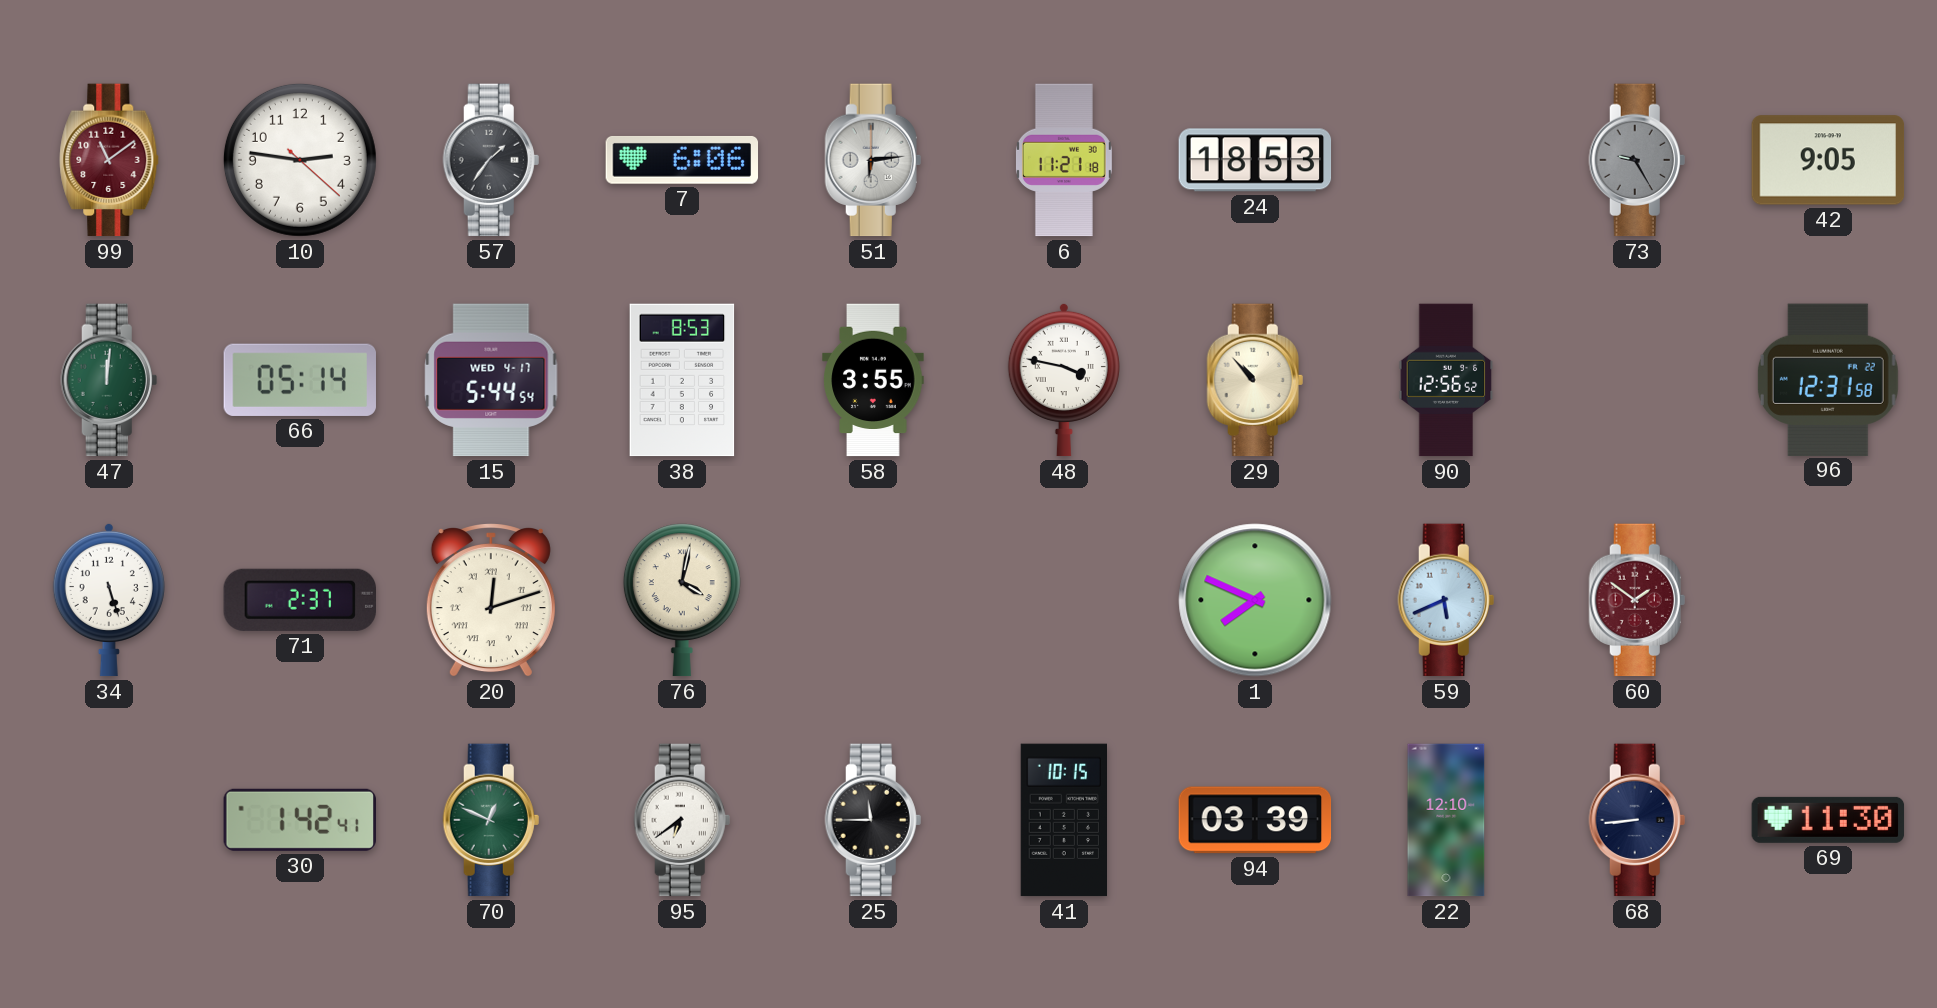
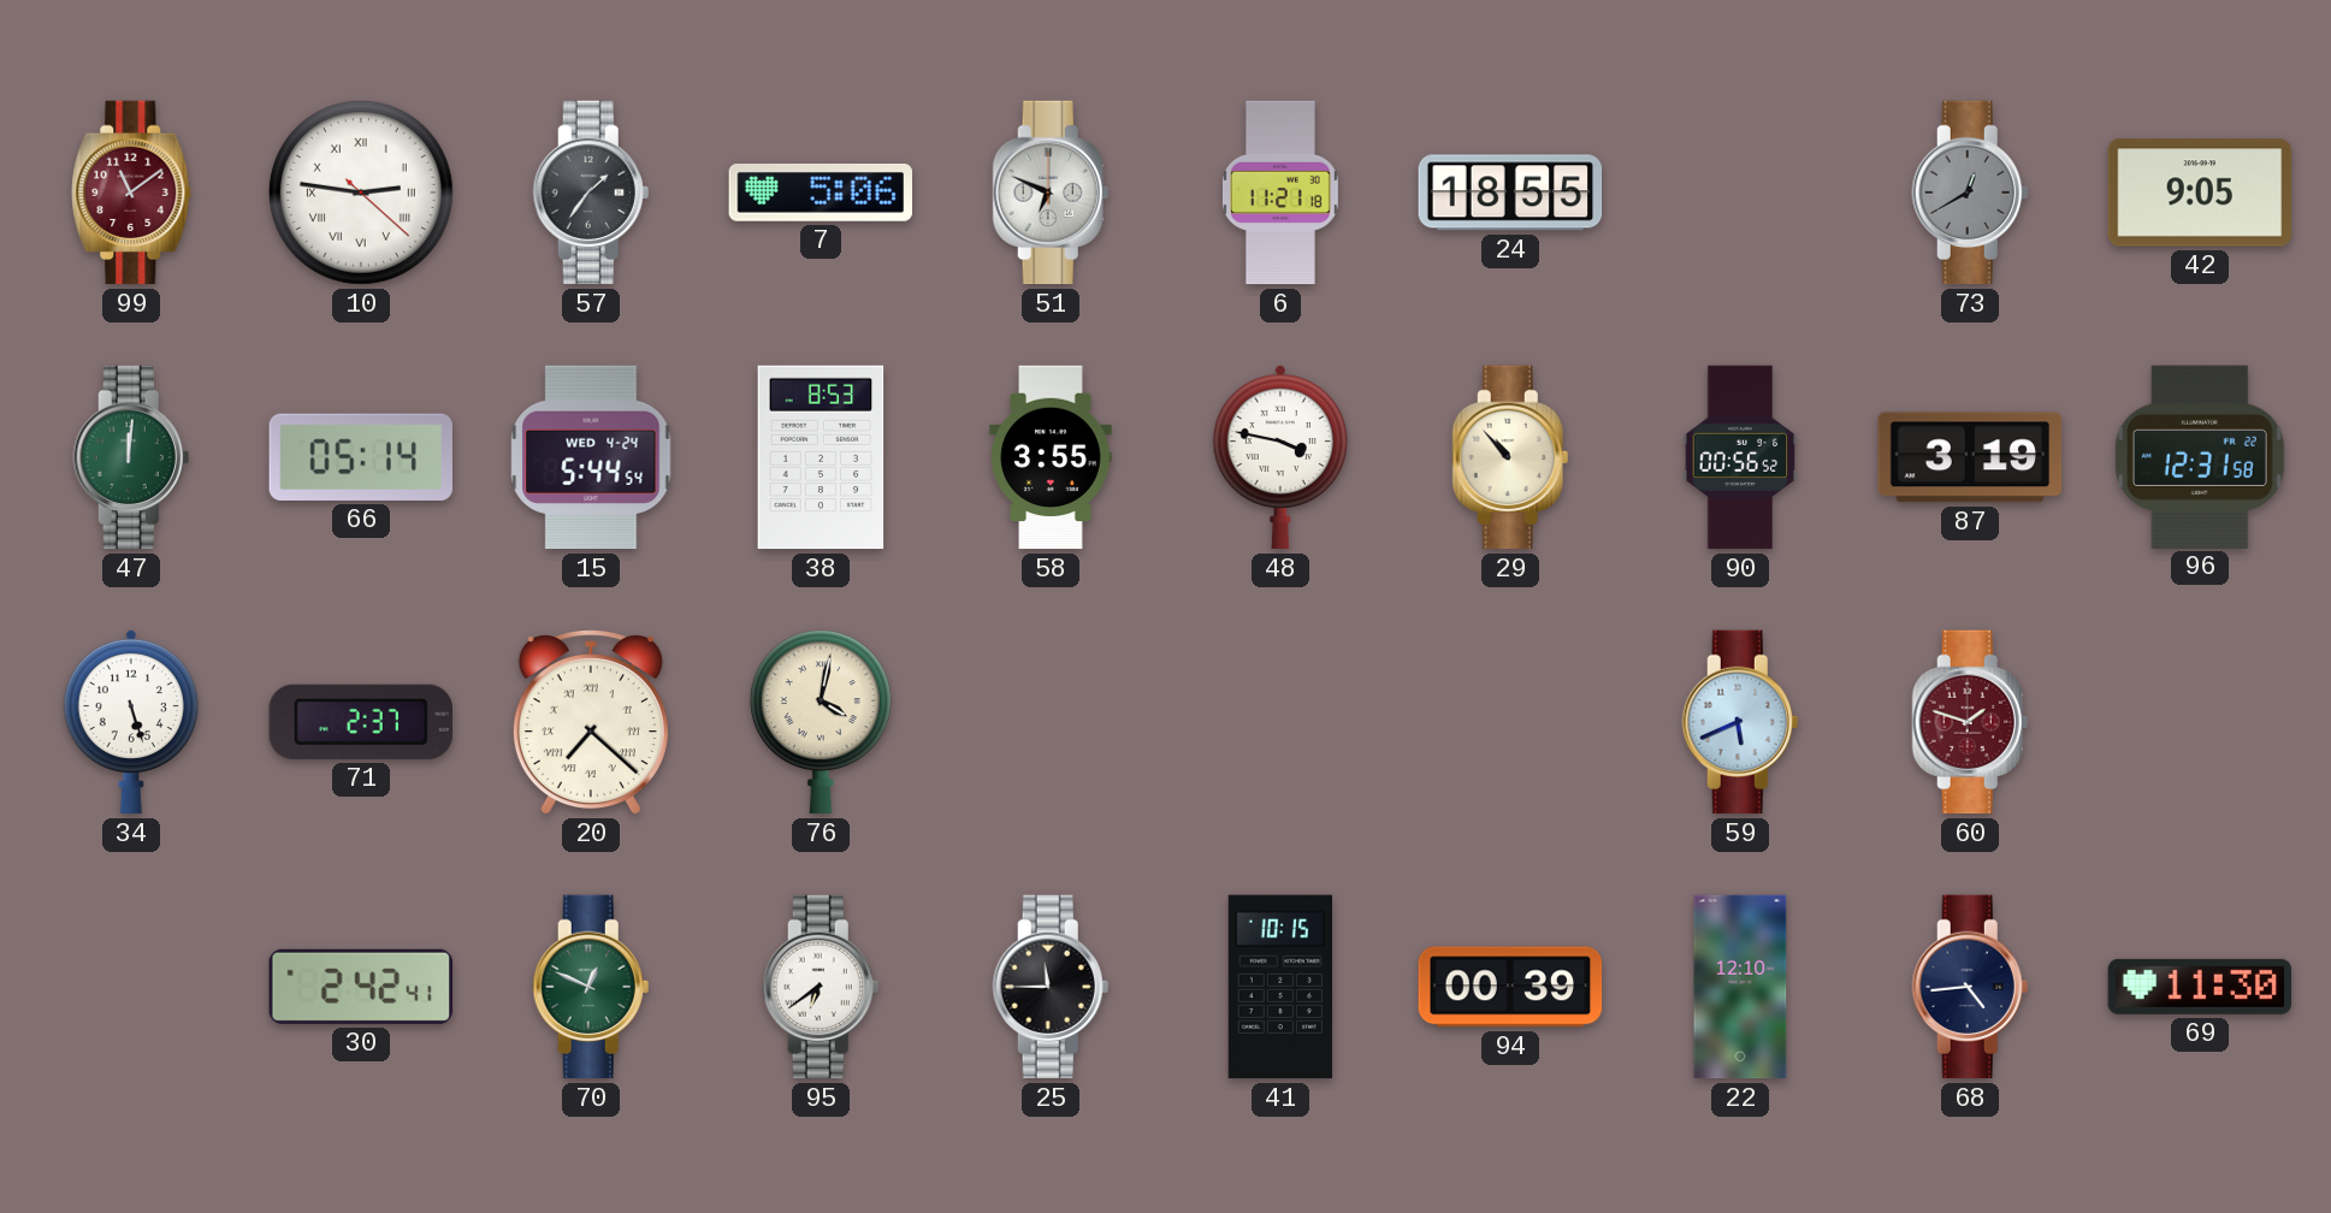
10 numerals: Arabic -> Roman (361, 193)
7: 6:06 -> 5:06 (821, 193)
51: 6:14 -> 6:49 (1051, 193)
24: 18:53 -> 18:55 (1510, 193)
73: 9:25 -> 12:40 (1970, 193)
15 date: WED 4-17 -> WED 4-24 (591, 457)
90: 12:56 -> 00:56 (1740, 457)
87: none -> 3:19 (1970, 457)
20: 12:12 -> 7:22 (591, 723)
1: 7:49 -> none (1255, 600)
60: 1:51 -> 1:48 (1970, 722)
30: 1:42 -> 2:42 (360, 987)
94: 03:39 -> 00:39 (1510, 987)
68: 8:44 -> 4:44 (1970, 987)
